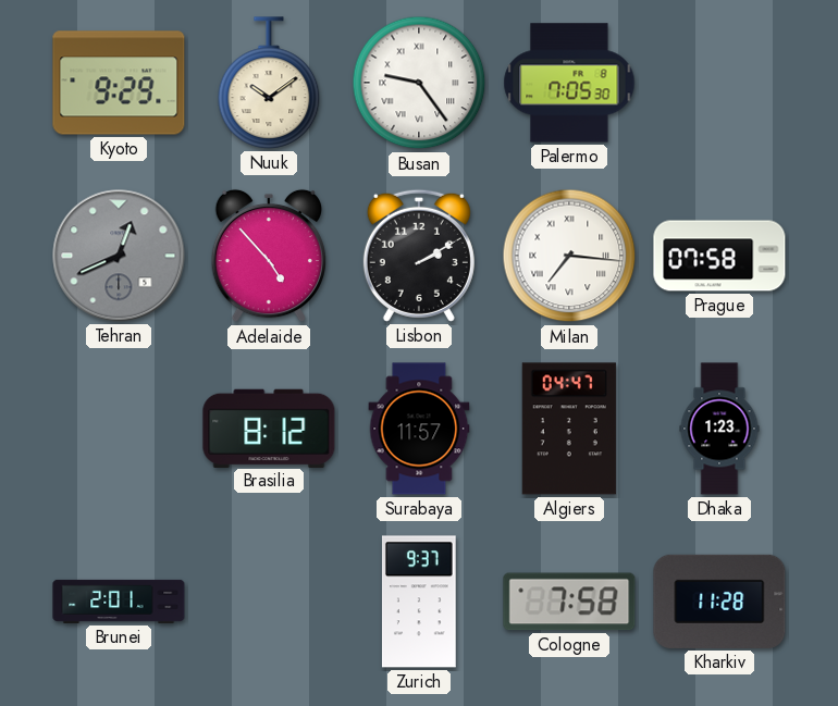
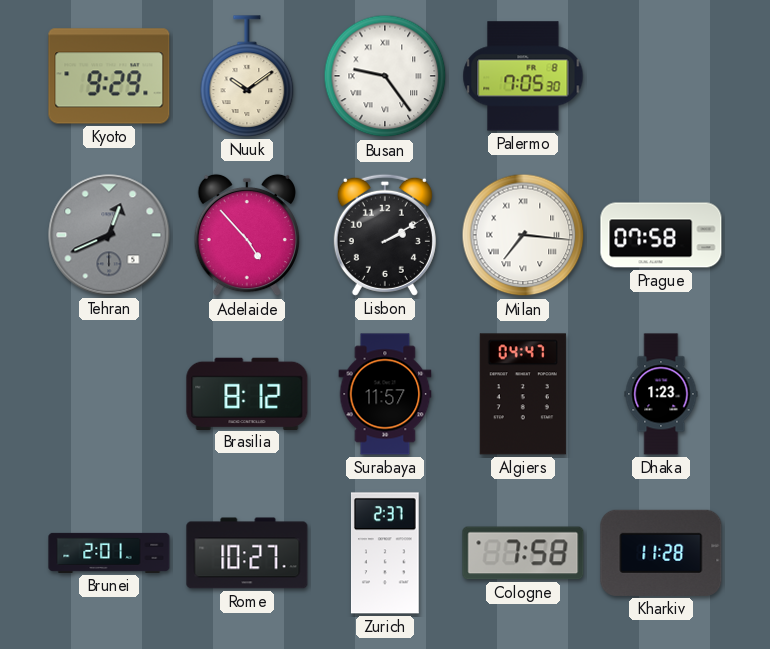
Rome: none -> 10:27 (247, 553)
Zurich: 9:37 -> 2:37 (385, 553)
